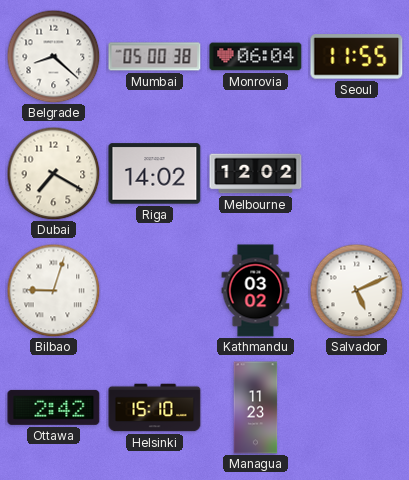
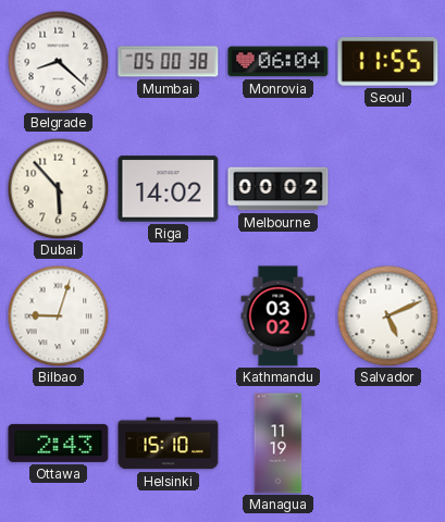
Dubai: 7:20 -> 5:53 (58, 188)
Melbourne: 12:02 -> 00:02 (279, 189)
Ottawa: 2:42 -> 2:43 (59, 443)
Managua: 11:23 -> 11:19 (279, 444)
